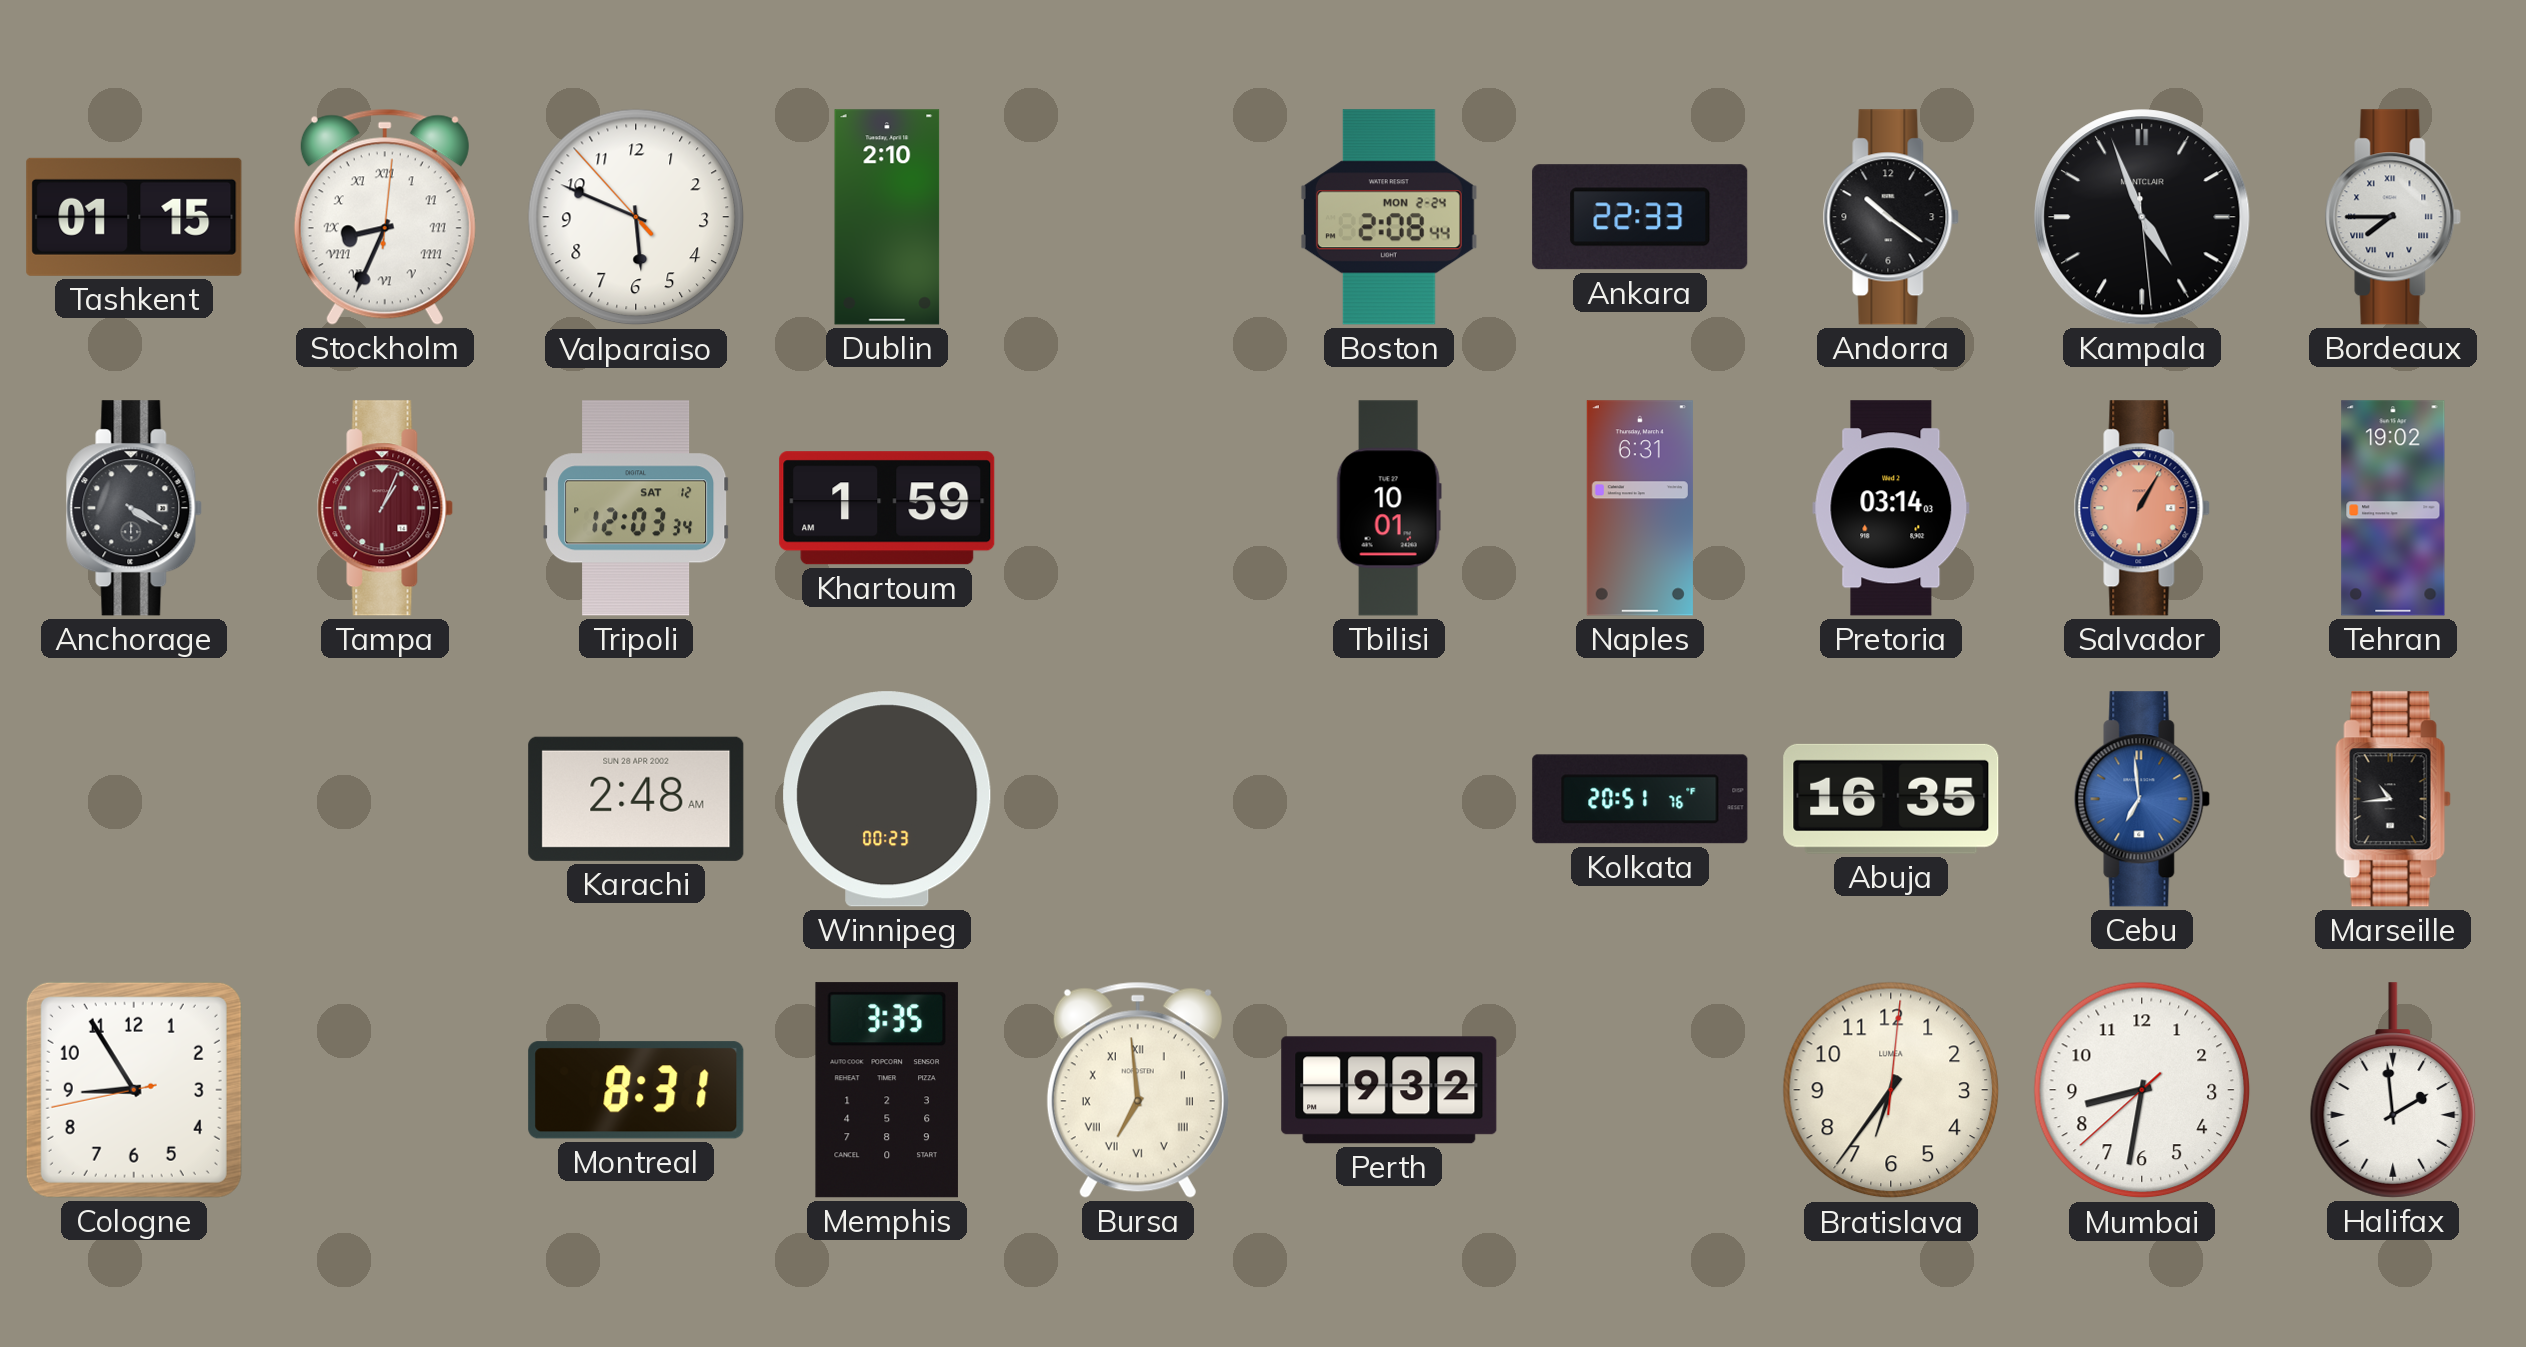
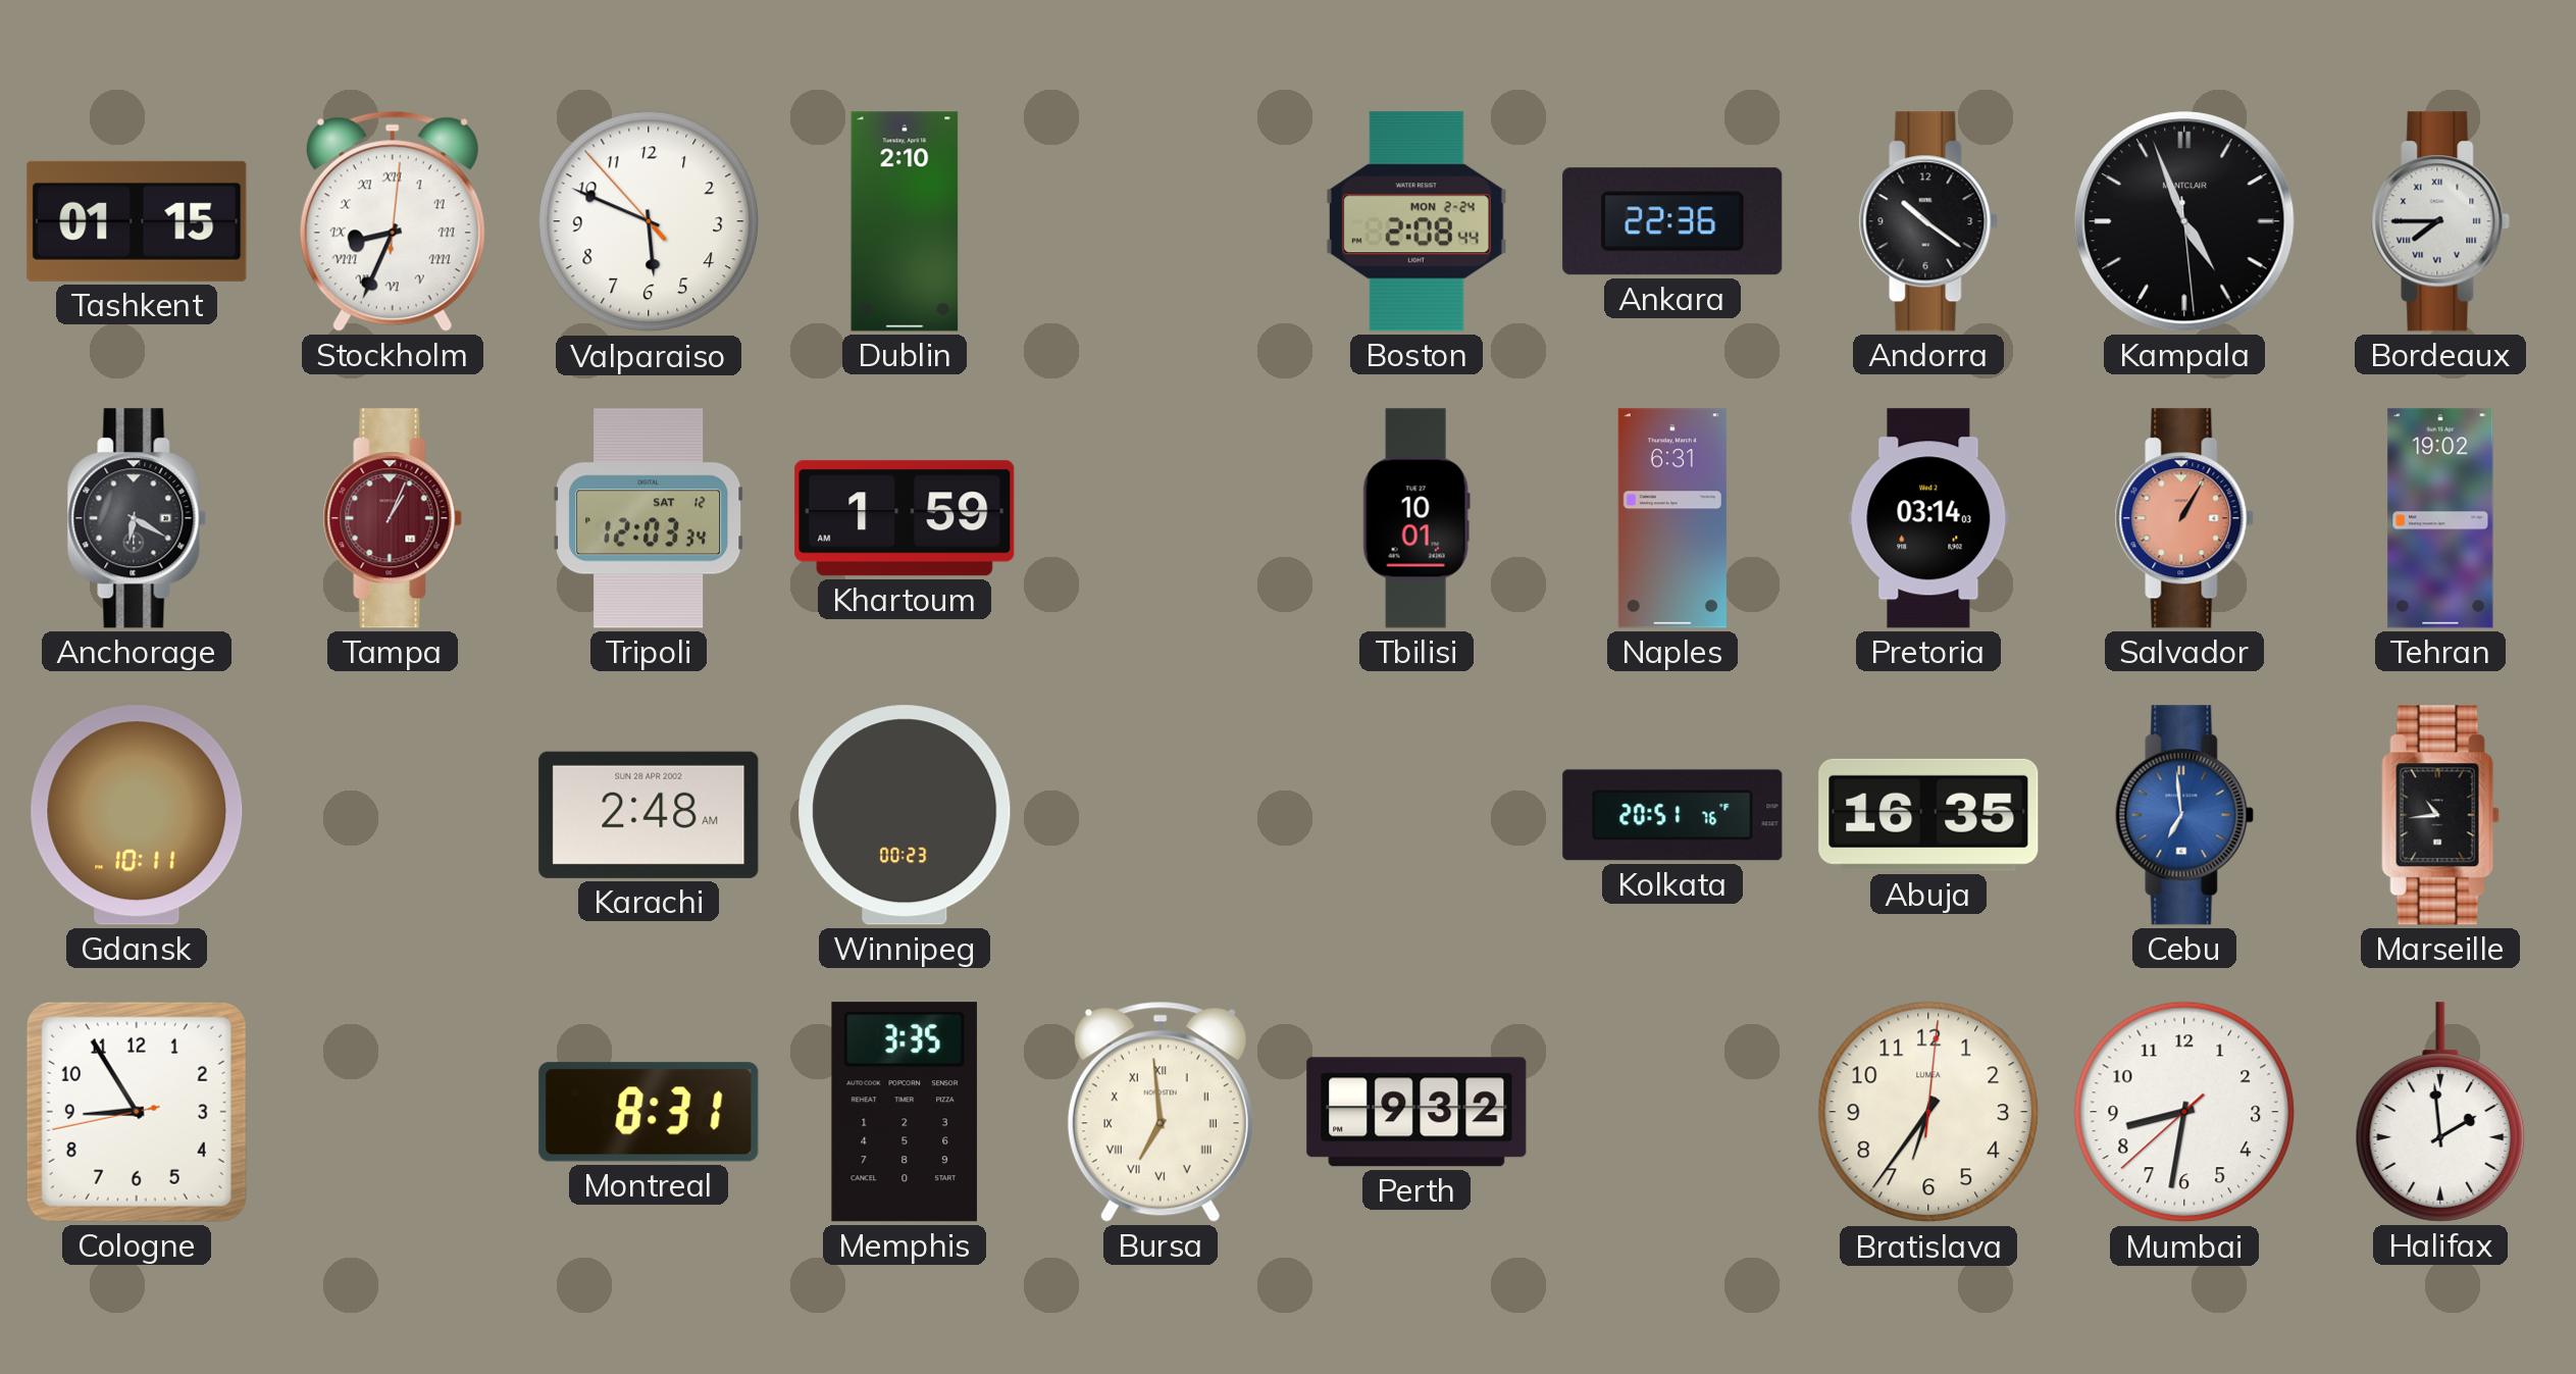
Ankara: 22:33 -> 22:36 (1672, 221)
Anchorage: 4:20 -> 6:20 (137, 518)
Gdansk: none -> 10:11 (137, 815)
